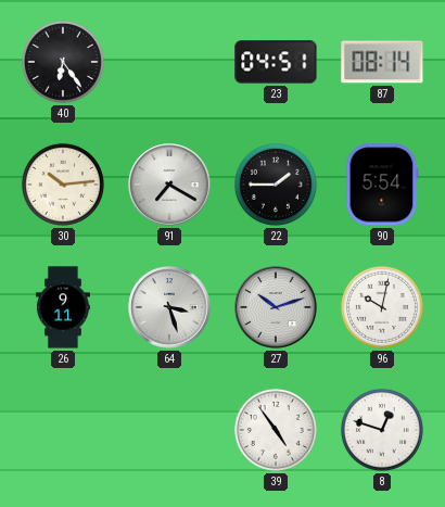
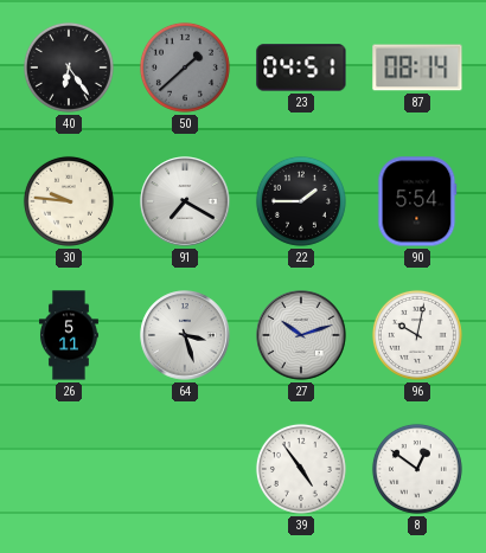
50: none -> 1:38 (185, 67)
30: 10:14 -> 9:46 (69, 201)
26: 9:11 -> 5:11 (69, 335)
8: 12:48 -> 12:51 (417, 469)
